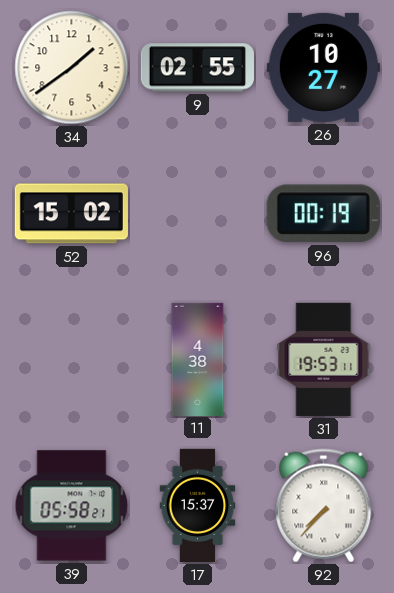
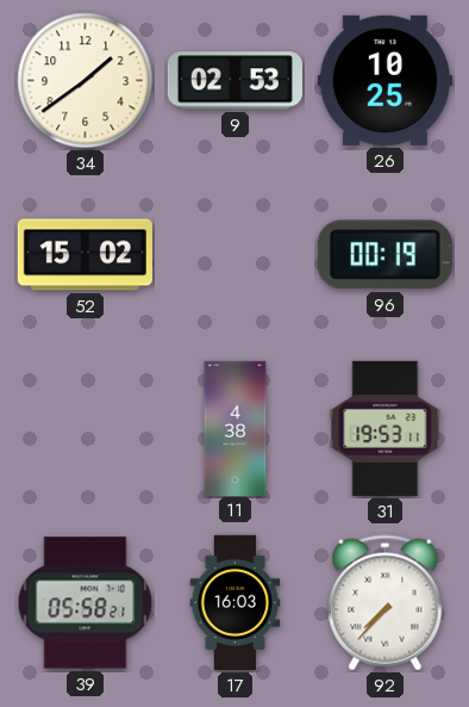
9: 02:55 -> 02:53 (234, 81)
26: 10:27 -> 10:25 (384, 80)
17: 15:37 -> 16:03 (236, 602)
